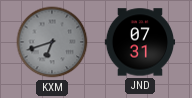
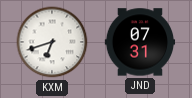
KXM dial: grey -> white (52, 42)
